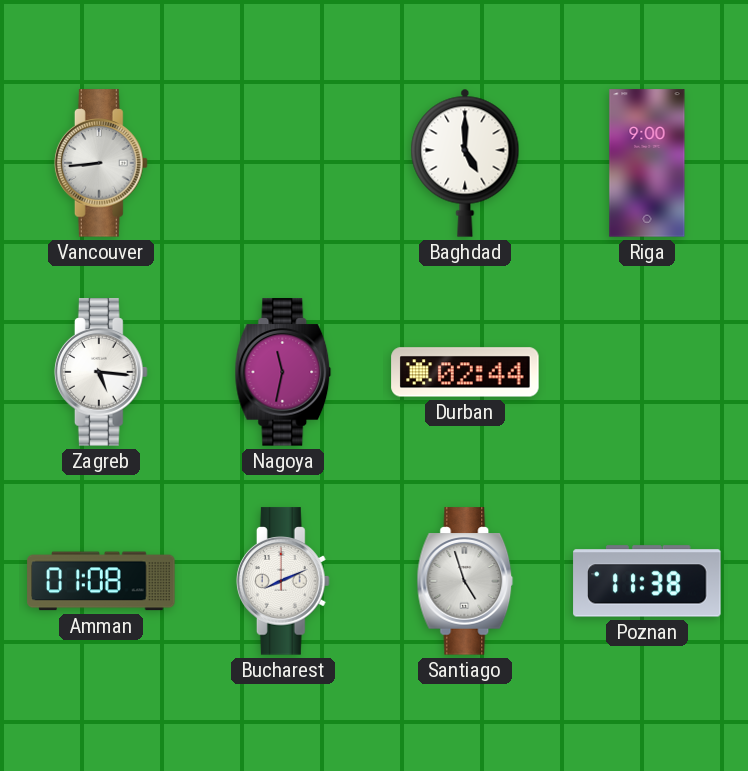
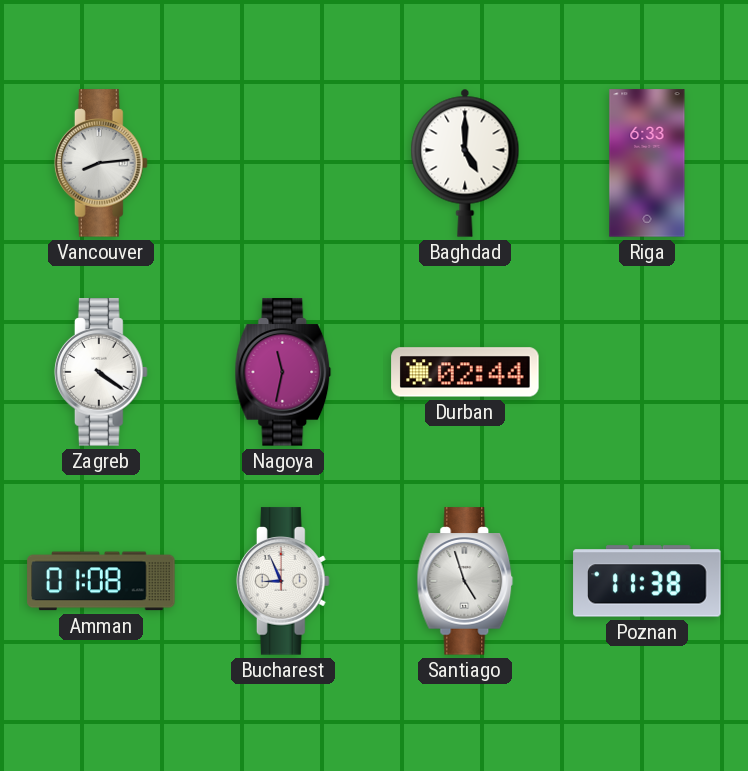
Vancouver: 8:44 -> 8:14 (101, 163)
Riga: 9:00 -> 6:33 (647, 163)
Zagreb: 5:16 -> 4:21 (101, 372)
Bucharest: 8:11 -> 8:56 (283, 581)
